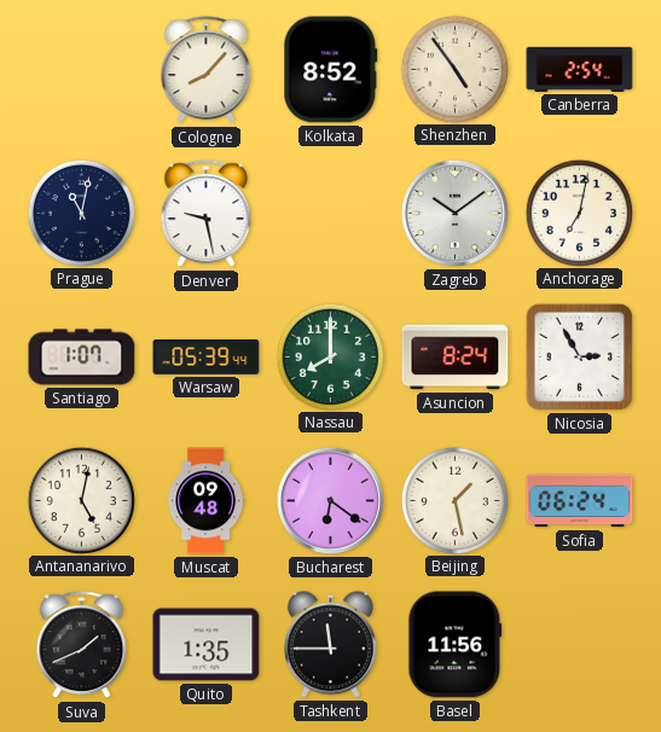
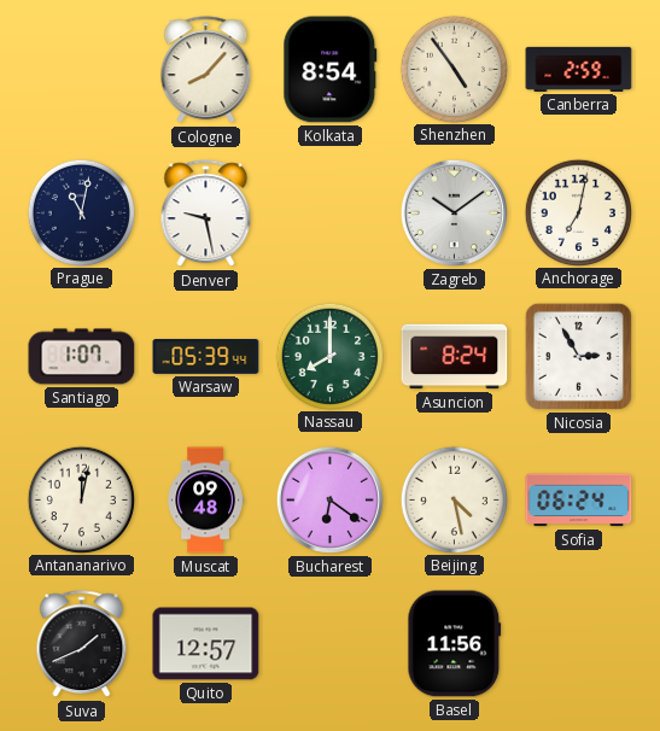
Kolkata: 8:52 -> 8:54 (331, 70)
Canberra: 2:54 -> 2:59 (579, 69)
Antananarivo: 5:02 -> 12:02 (81, 499)
Beijing: 1:28 -> 4:28 (454, 499)
Quito: 1:35 -> 12:57 (206, 644)
Tashkent: 11:45 -> none (330, 645)
